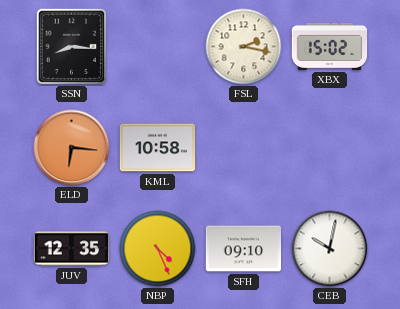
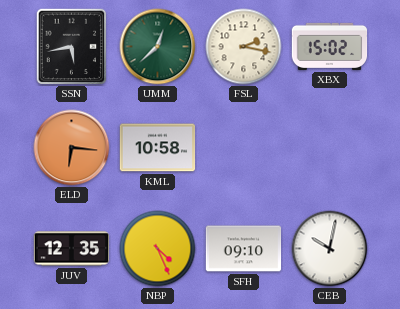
SSN: 8:16 -> 5:43 (72, 47)
UMM: none -> 12:38 (158, 47)
